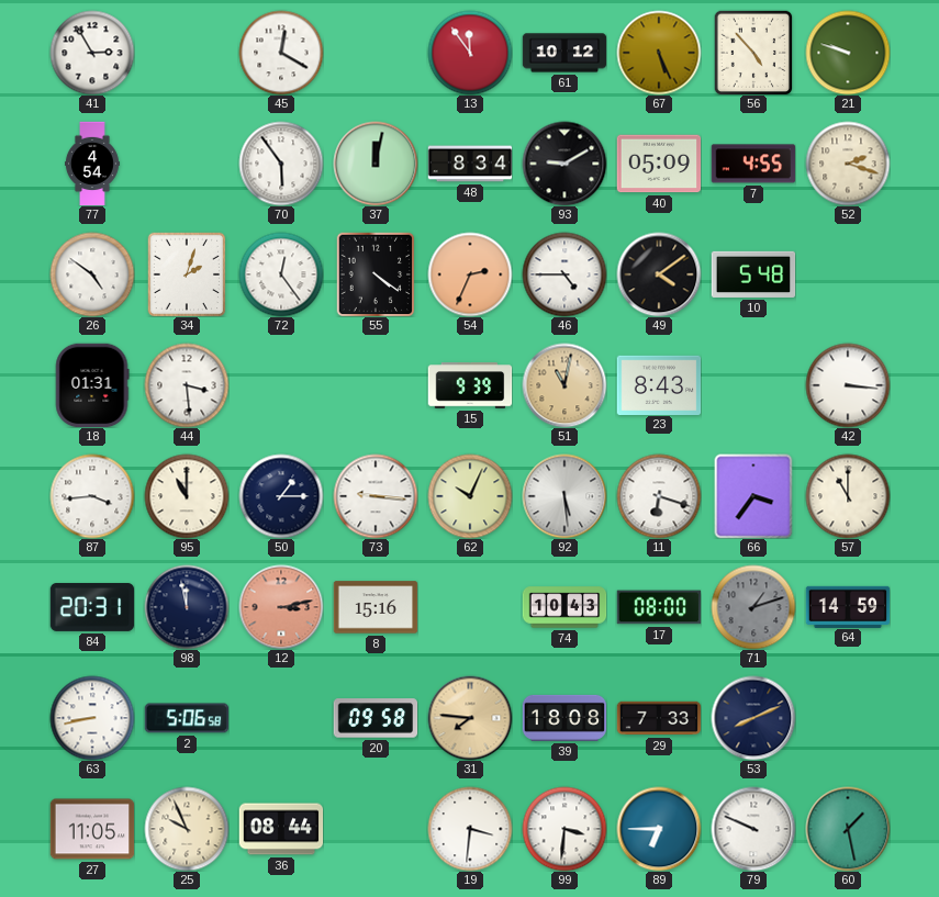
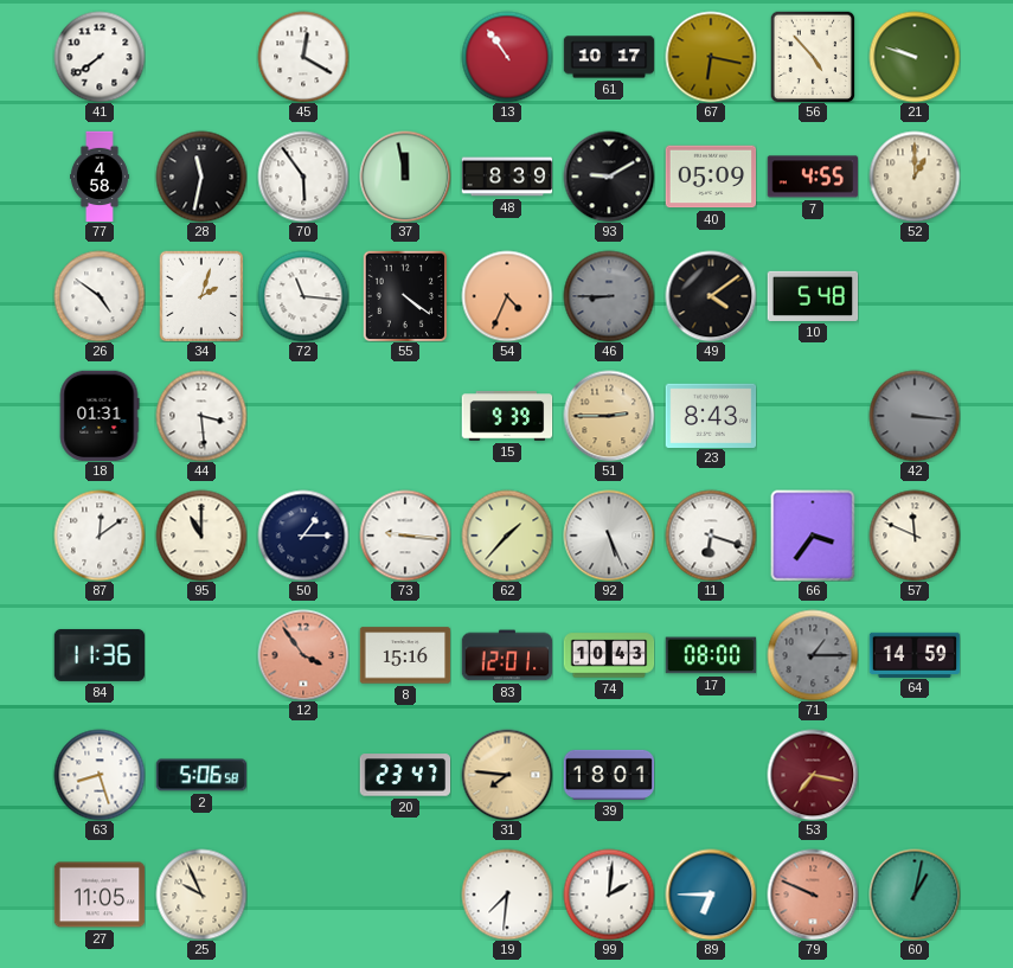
41: 2:55 -> 7:39 (100, 57)
13: 11:54 -> 10:54 (507, 57)
61: 10:12 -> 10:17 (609, 57)
67: 5:26 -> 6:17 (711, 57)
77: 4:54 -> 4:58 (101, 177)
28: none -> 11:32 (201, 177)
37: 12:02 -> 11:58 (405, 177)
48: 8:34 -> 8:39 (507, 177)
52: 2:18 -> 1:00 (915, 177)
72: 12:24 -> 11:16 (303, 296)
54: 2:34 -> 4:34 (507, 296)
46: 4:45 -> 8:45 (609, 296)
46 dial: white -> grey (609, 296)
51: 11:02 -> 2:45 (609, 416)
42 dial: white -> grey (915, 416)
87: 3:44 -> 12:09 (100, 536)
62: 10:04 -> 1:37 (507, 536)
92: 5:29 -> 5:26 (609, 536)
57: 11:00 -> 11:49 (915, 536)
84: 20:31 -> 11:36 (100, 655)
98: 11:58 -> none (187, 607)
12: 3:13 -> 3:54 (303, 655)
83: none -> 12:01 (507, 655)
71: 1:12 -> 1:15 (813, 655)
63: 8:43 -> 8:27 (100, 775)
20: 09:58 -> 23:47 (405, 775)
39: 18:08 -> 18:01 (609, 775)
29: 7:33 -> none (659, 718)
53: 8:11 -> 7:17 (813, 775)
53 dial: navy -> burgundy (813, 775)
36: 08:44 -> none (281, 829)
19: 3:31 -> 7:31 (507, 895)
99: 3:31 -> 2:01 (609, 895)
79 dial: white -> salmon (813, 895)
60: 1:28 -> 1:02 (915, 895)
